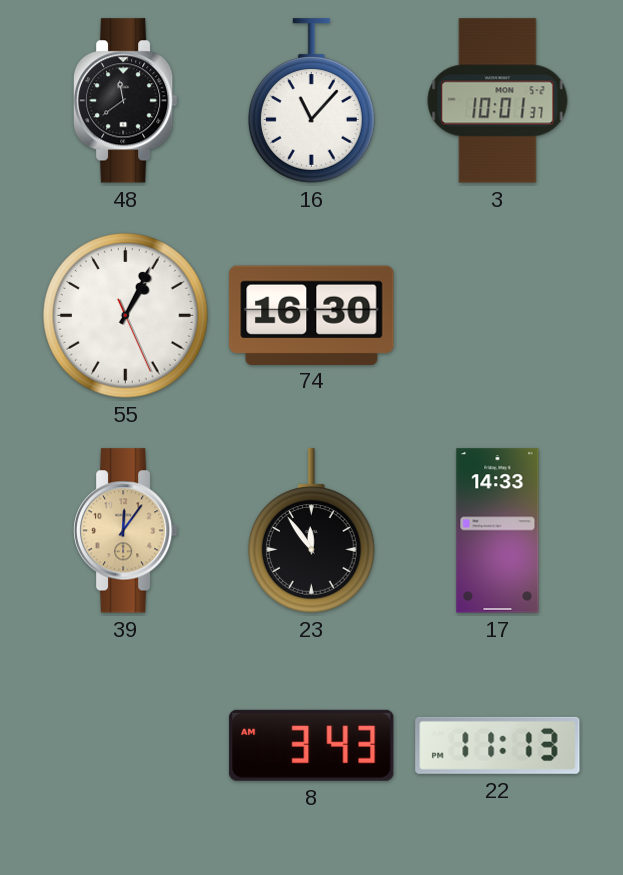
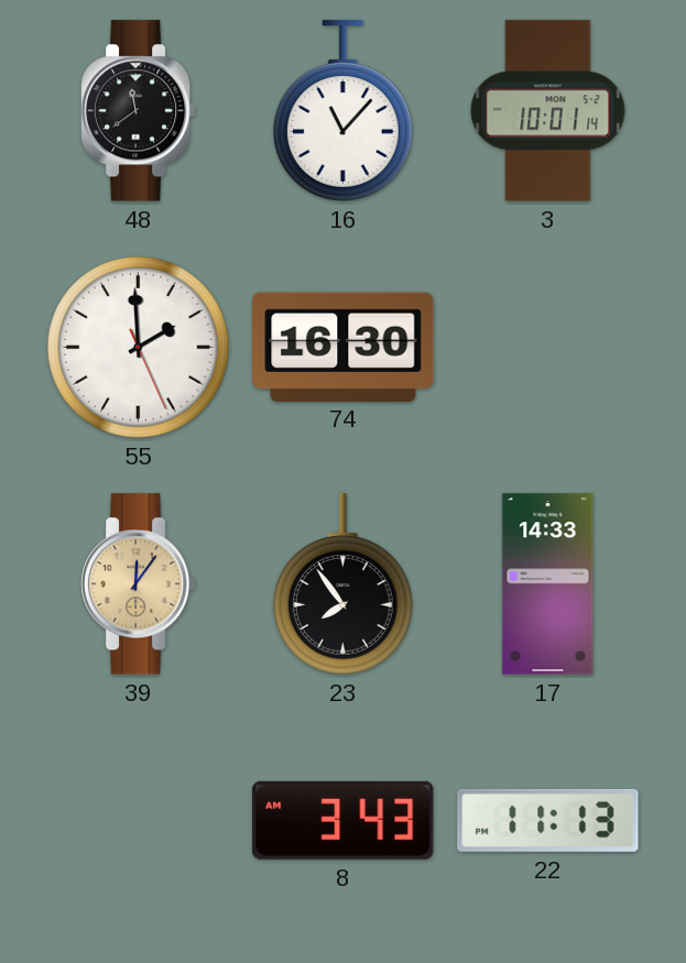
3: 10:01:37 -> 10:01:14 (548, 111)
55: 1:04 -> 1:59 (139, 348)
23: 11:54 -> 7:54 (344, 584)
